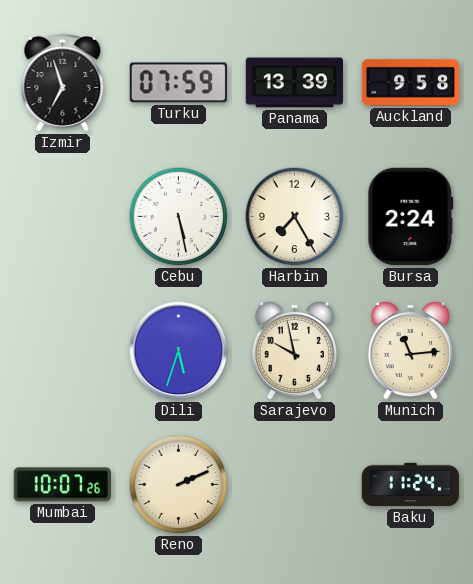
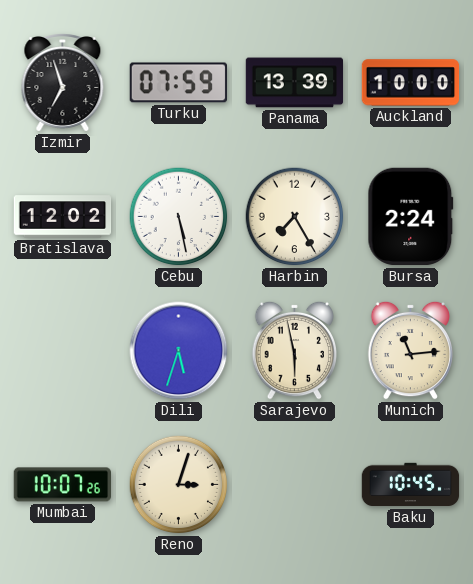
Auckland: 9:58 -> 10:00 (411, 83)
Bratislava: none -> 12:02 (63, 217)
Sarajevo: 9:58 -> 5:58 (294, 350)
Reno: 2:11 -> 3:03 (179, 485)
Baku: 11:24 -> 10:45 (411, 485)
